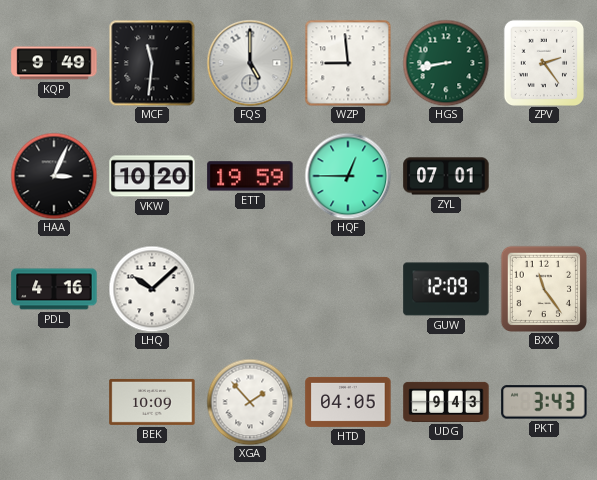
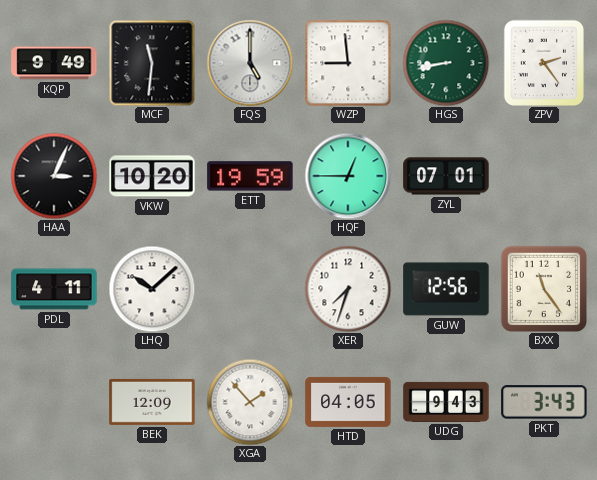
PDL: 4:16 -> 4:11 (54, 289)
XER: none -> 7:33 (348, 289)
GUW: 12:09 -> 12:56 (446, 289)
BEK: 10:09 -> 12:09 (152, 402)
